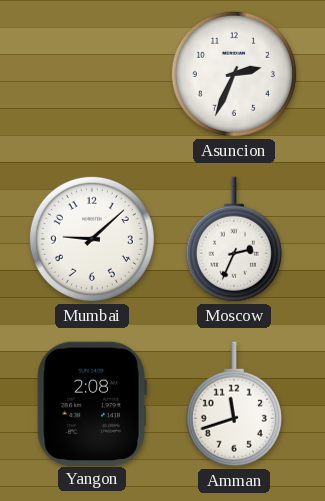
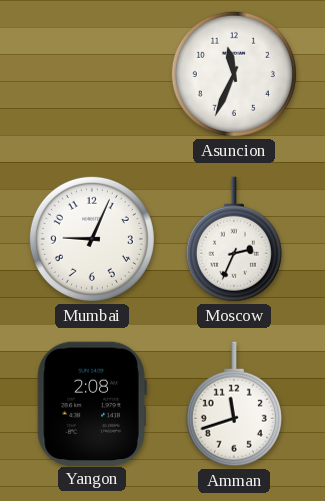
Asuncion: 2:34 -> 11:34 (234, 74)
Mumbai: 9:08 -> 9:04 (92, 239)
